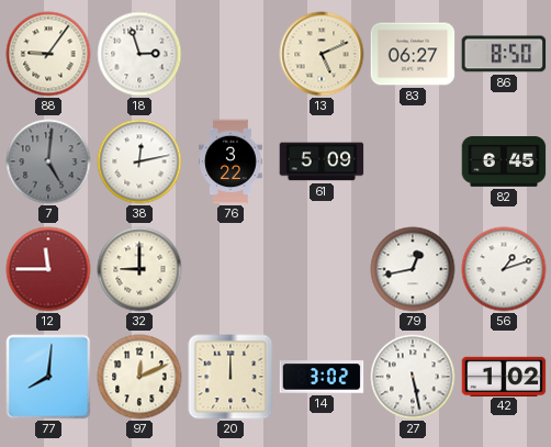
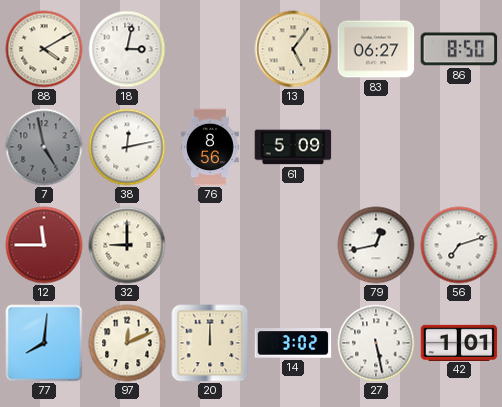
88: 9:06 -> 4:10 (44, 49)
18: 2:57 -> 3:02 (127, 49)
13: 5:11 -> 5:06 (293, 49)
7: 5:01 -> 4:58 (44, 147)
76: 3:22 -> 8:56 (211, 147)
82: 6:45 -> none (504, 163)
56: 1:12 -> 7:12 (459, 245)
42: 1:02 -> 1:01 (459, 342)
